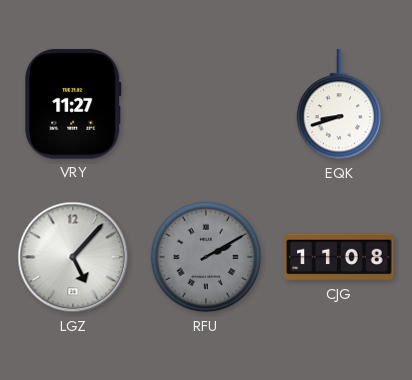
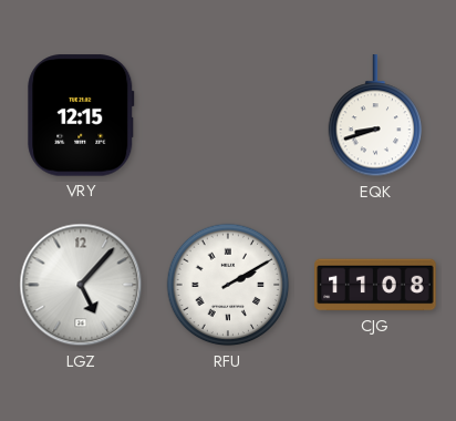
VRY: 11:27 -> 12:15 (81, 115)
RFU dial: grey -> white (228, 285)
